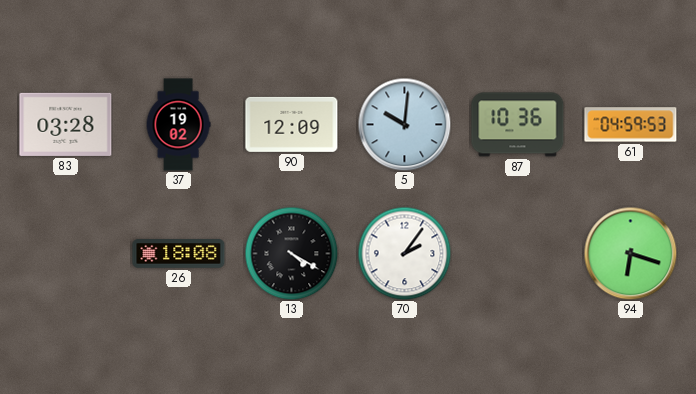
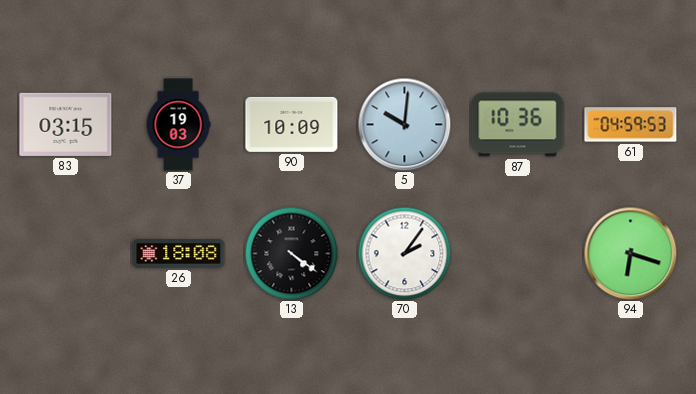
83: 03:28 -> 03:15 (66, 124)
37: 19:02 -> 19:03 (178, 125)
90: 12:09 -> 10:09 (292, 124)
13: 4:20 -> 4:21 (291, 253)
